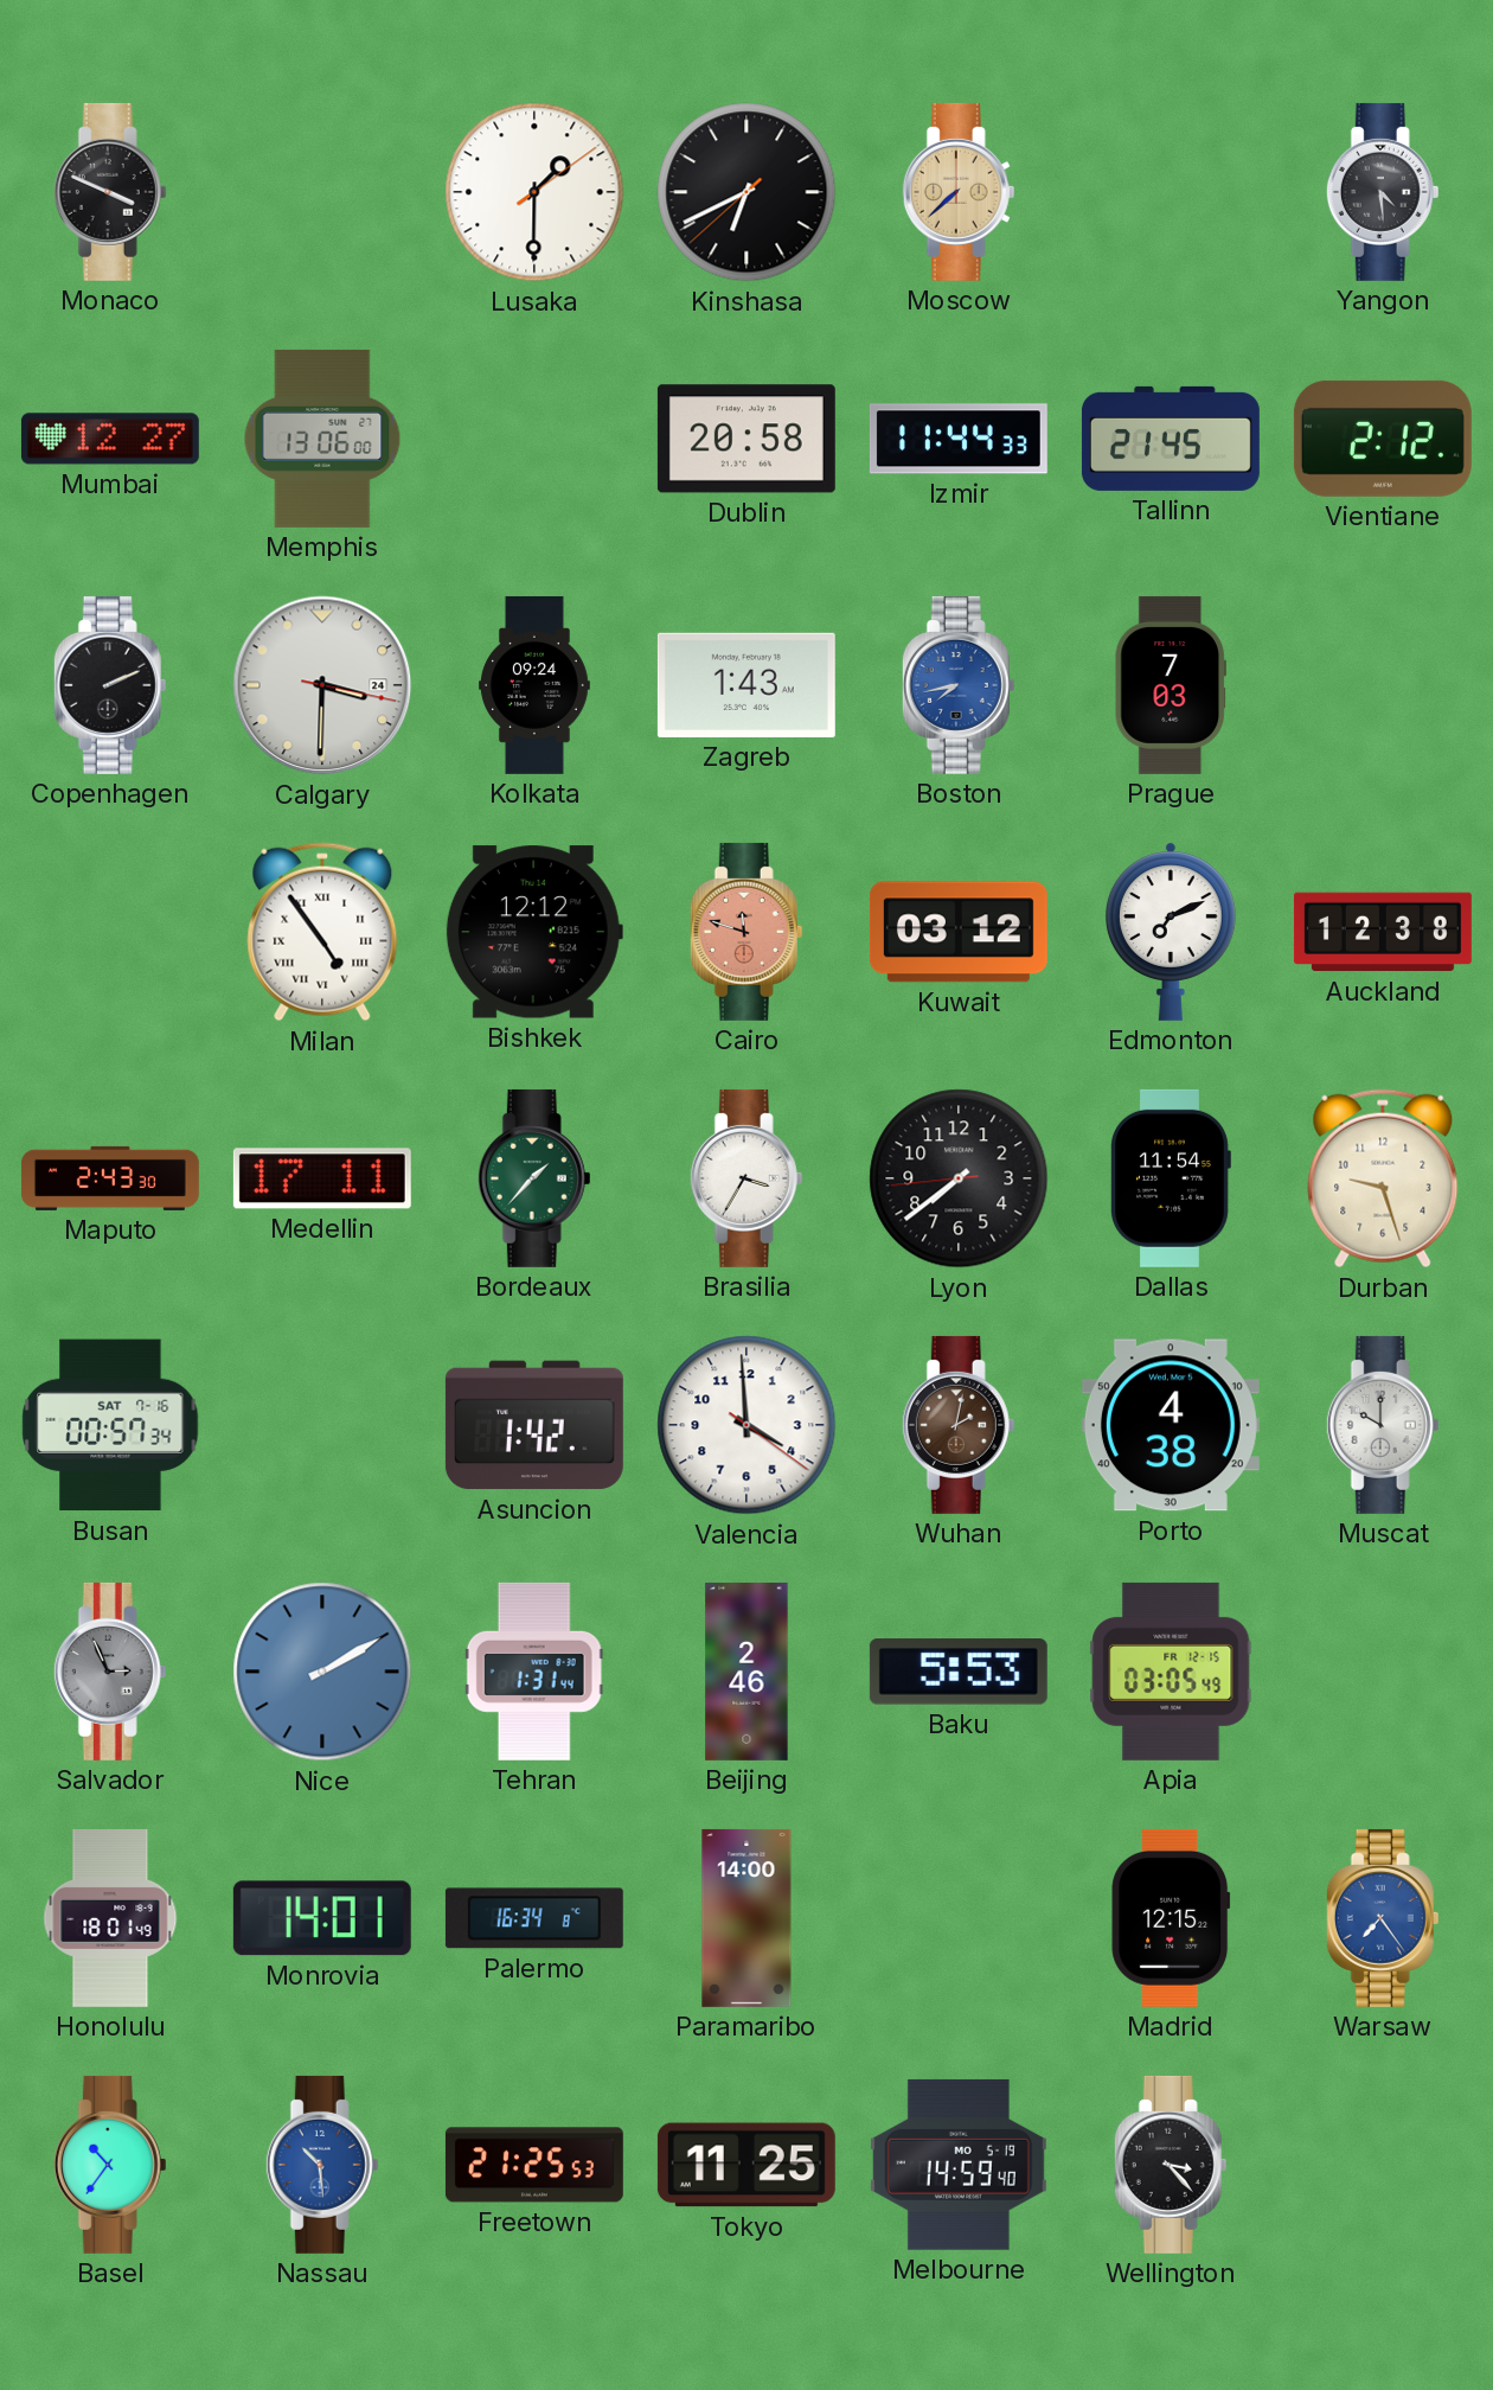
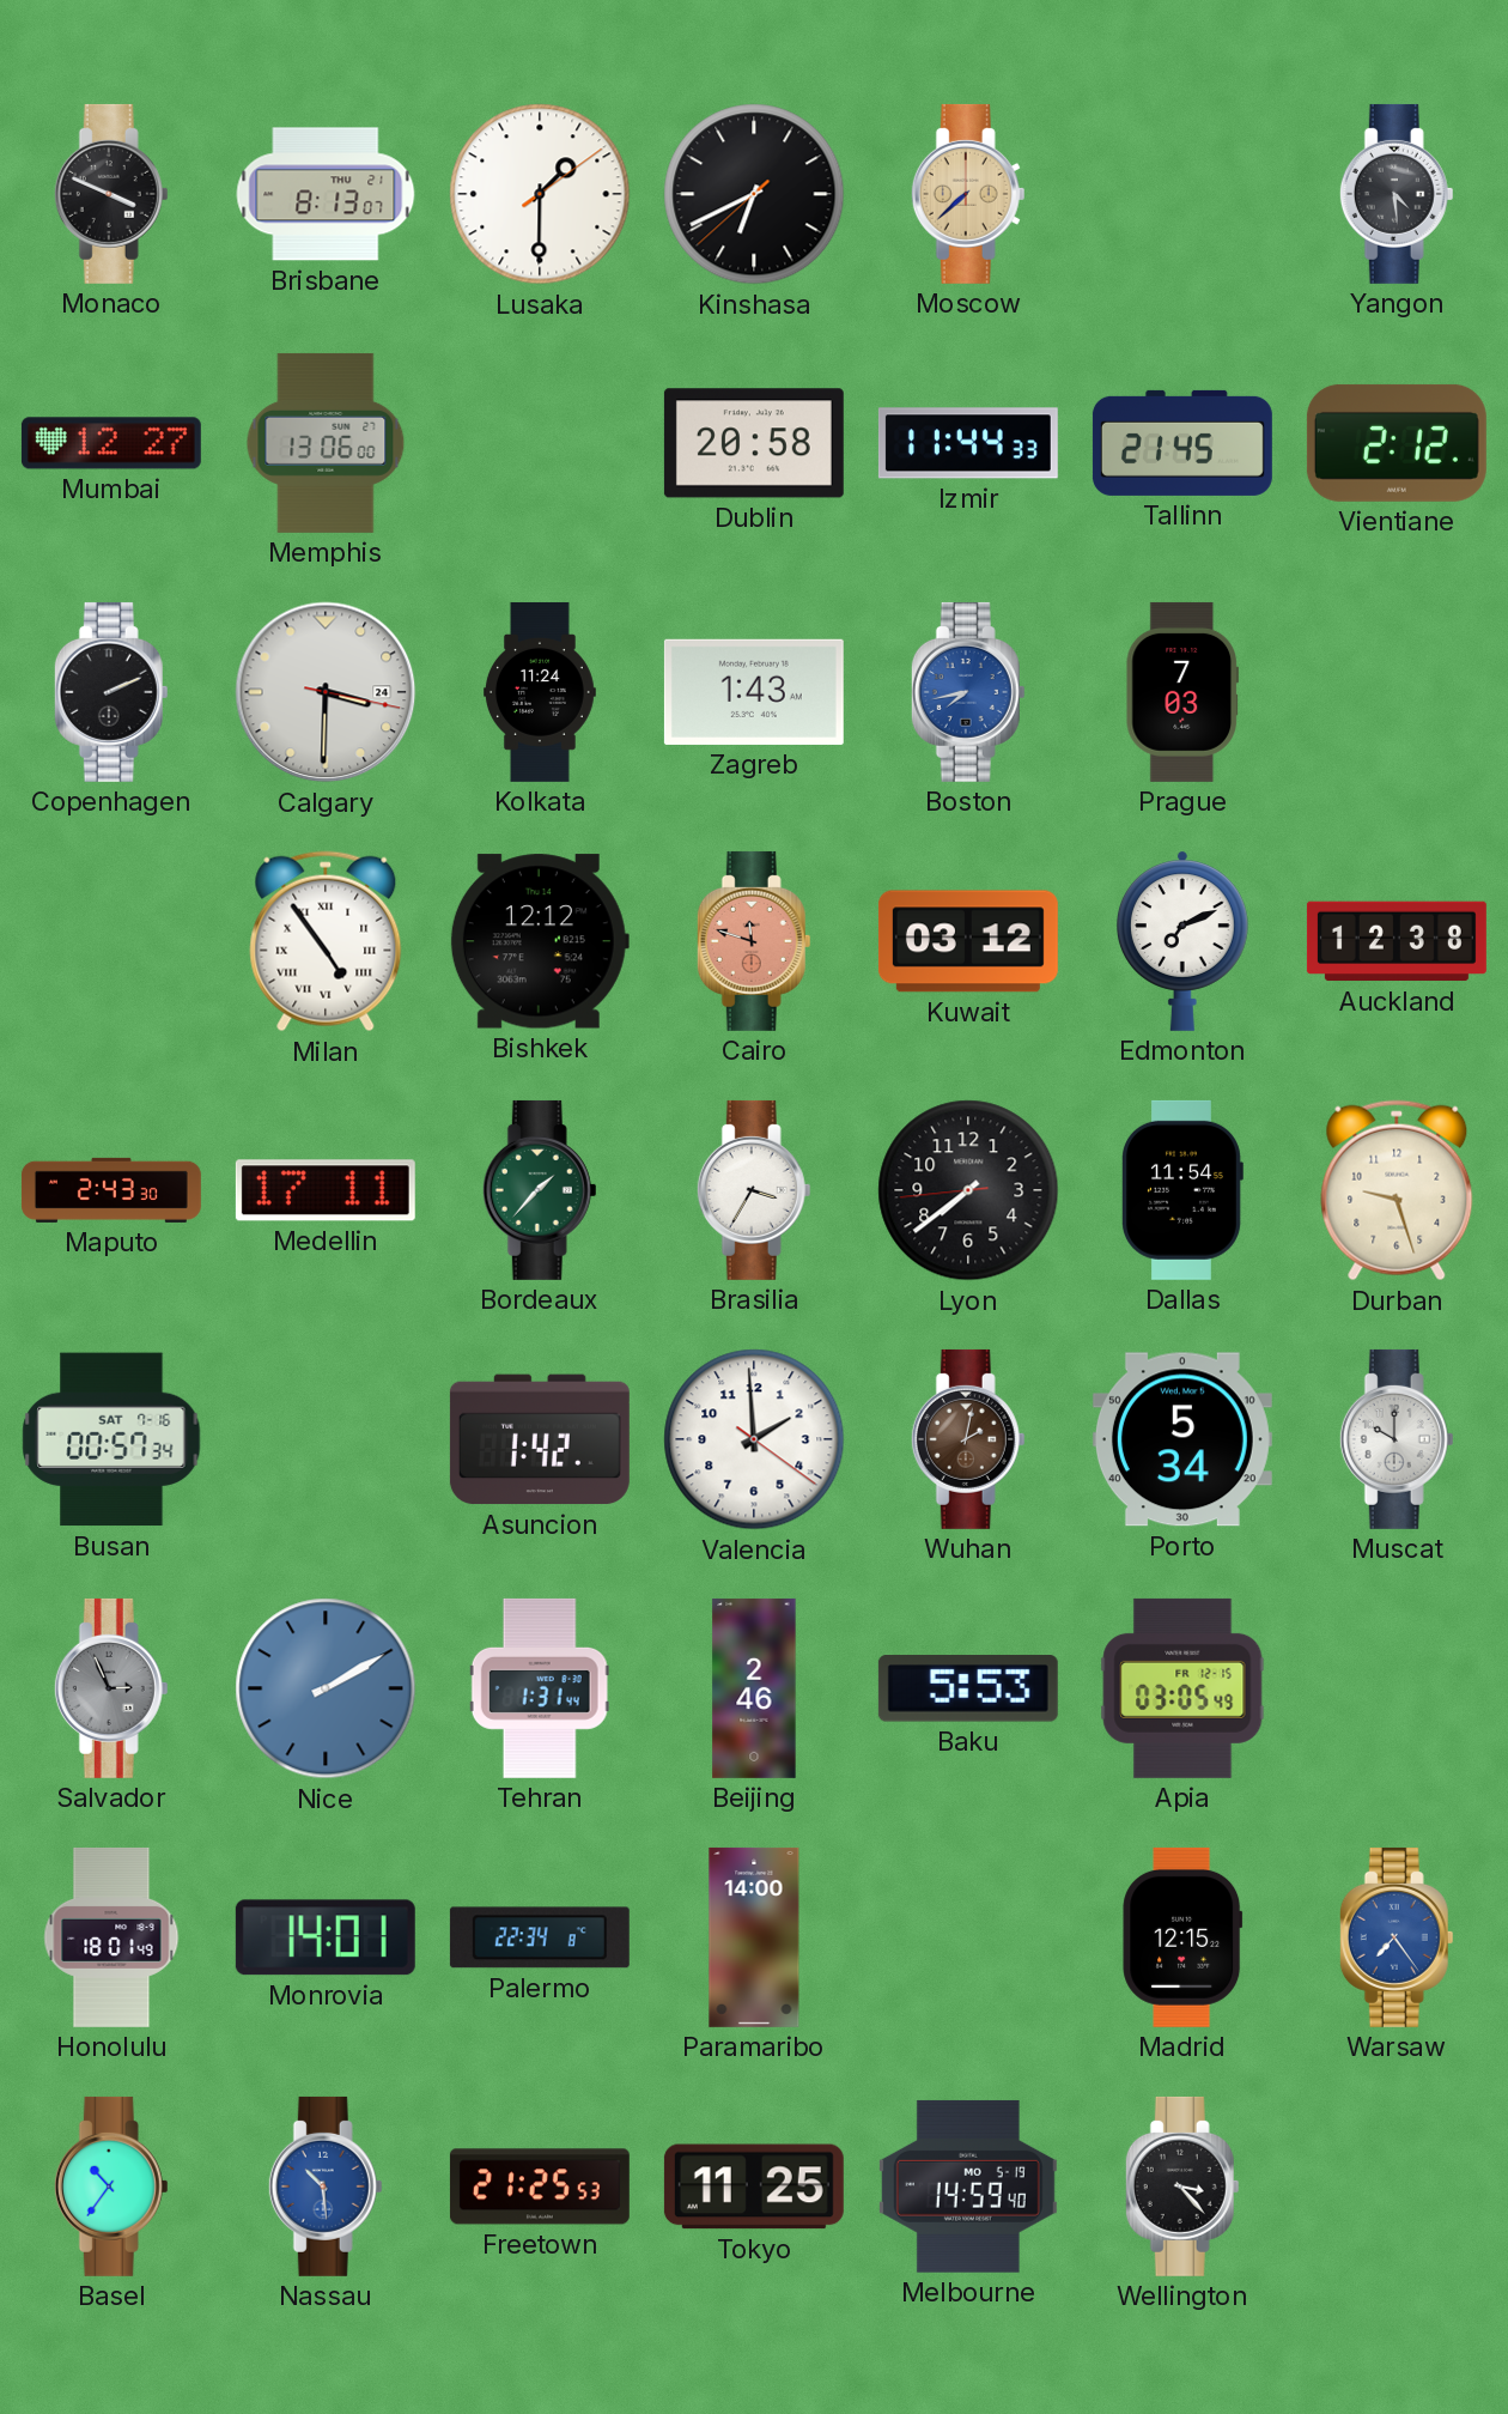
Brisbane: none -> 8:13 (326, 194)
Kolkata: 09:24 -> 11:24 (541, 692)
Valencia: 3:59 -> 1:59 (754, 1439)
Porto: 4:38 -> 5:34 (1182, 1439)
Palermo: 16:34 -> 22:34 (540, 1937)
